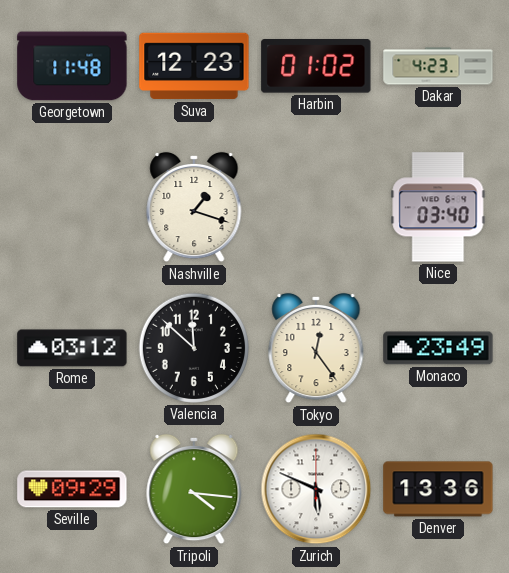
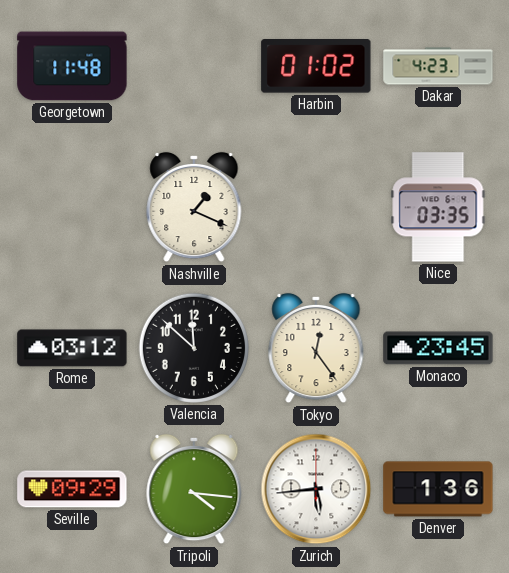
Suva: 12:23 -> none (194, 66)
Nashville: 1:18 -> 1:19 (194, 207)
Nice: 03:40 -> 03:35 (438, 207)
Monaco: 23:49 -> 23:45 (438, 348)
Zurich: 5:49 -> 5:44 (316, 489)
Denver: 13:36 -> 1:36 (438, 489)
